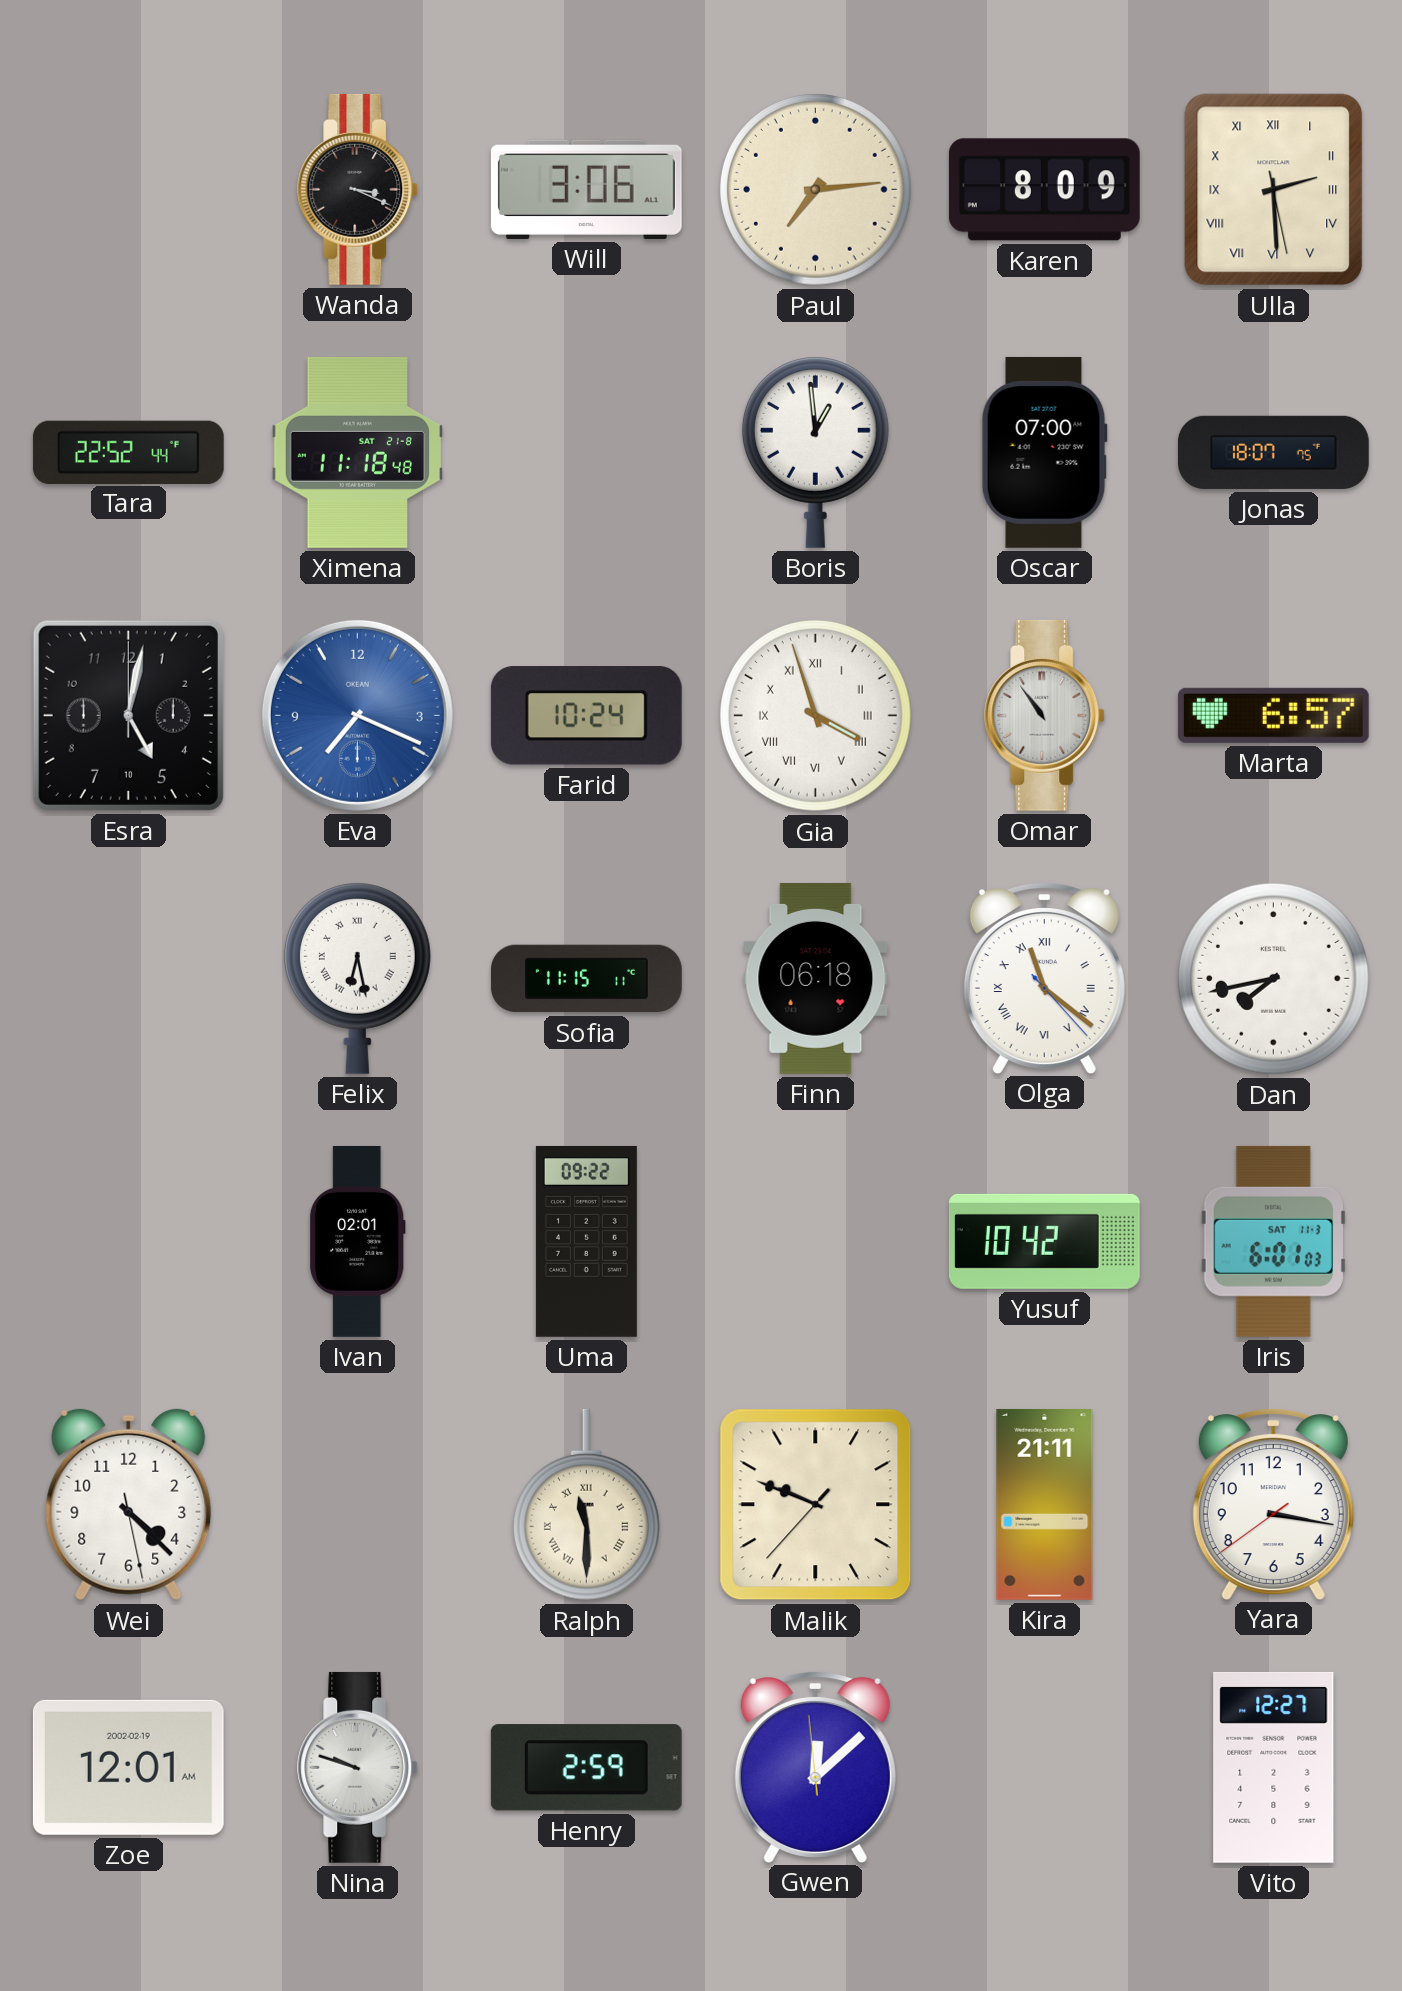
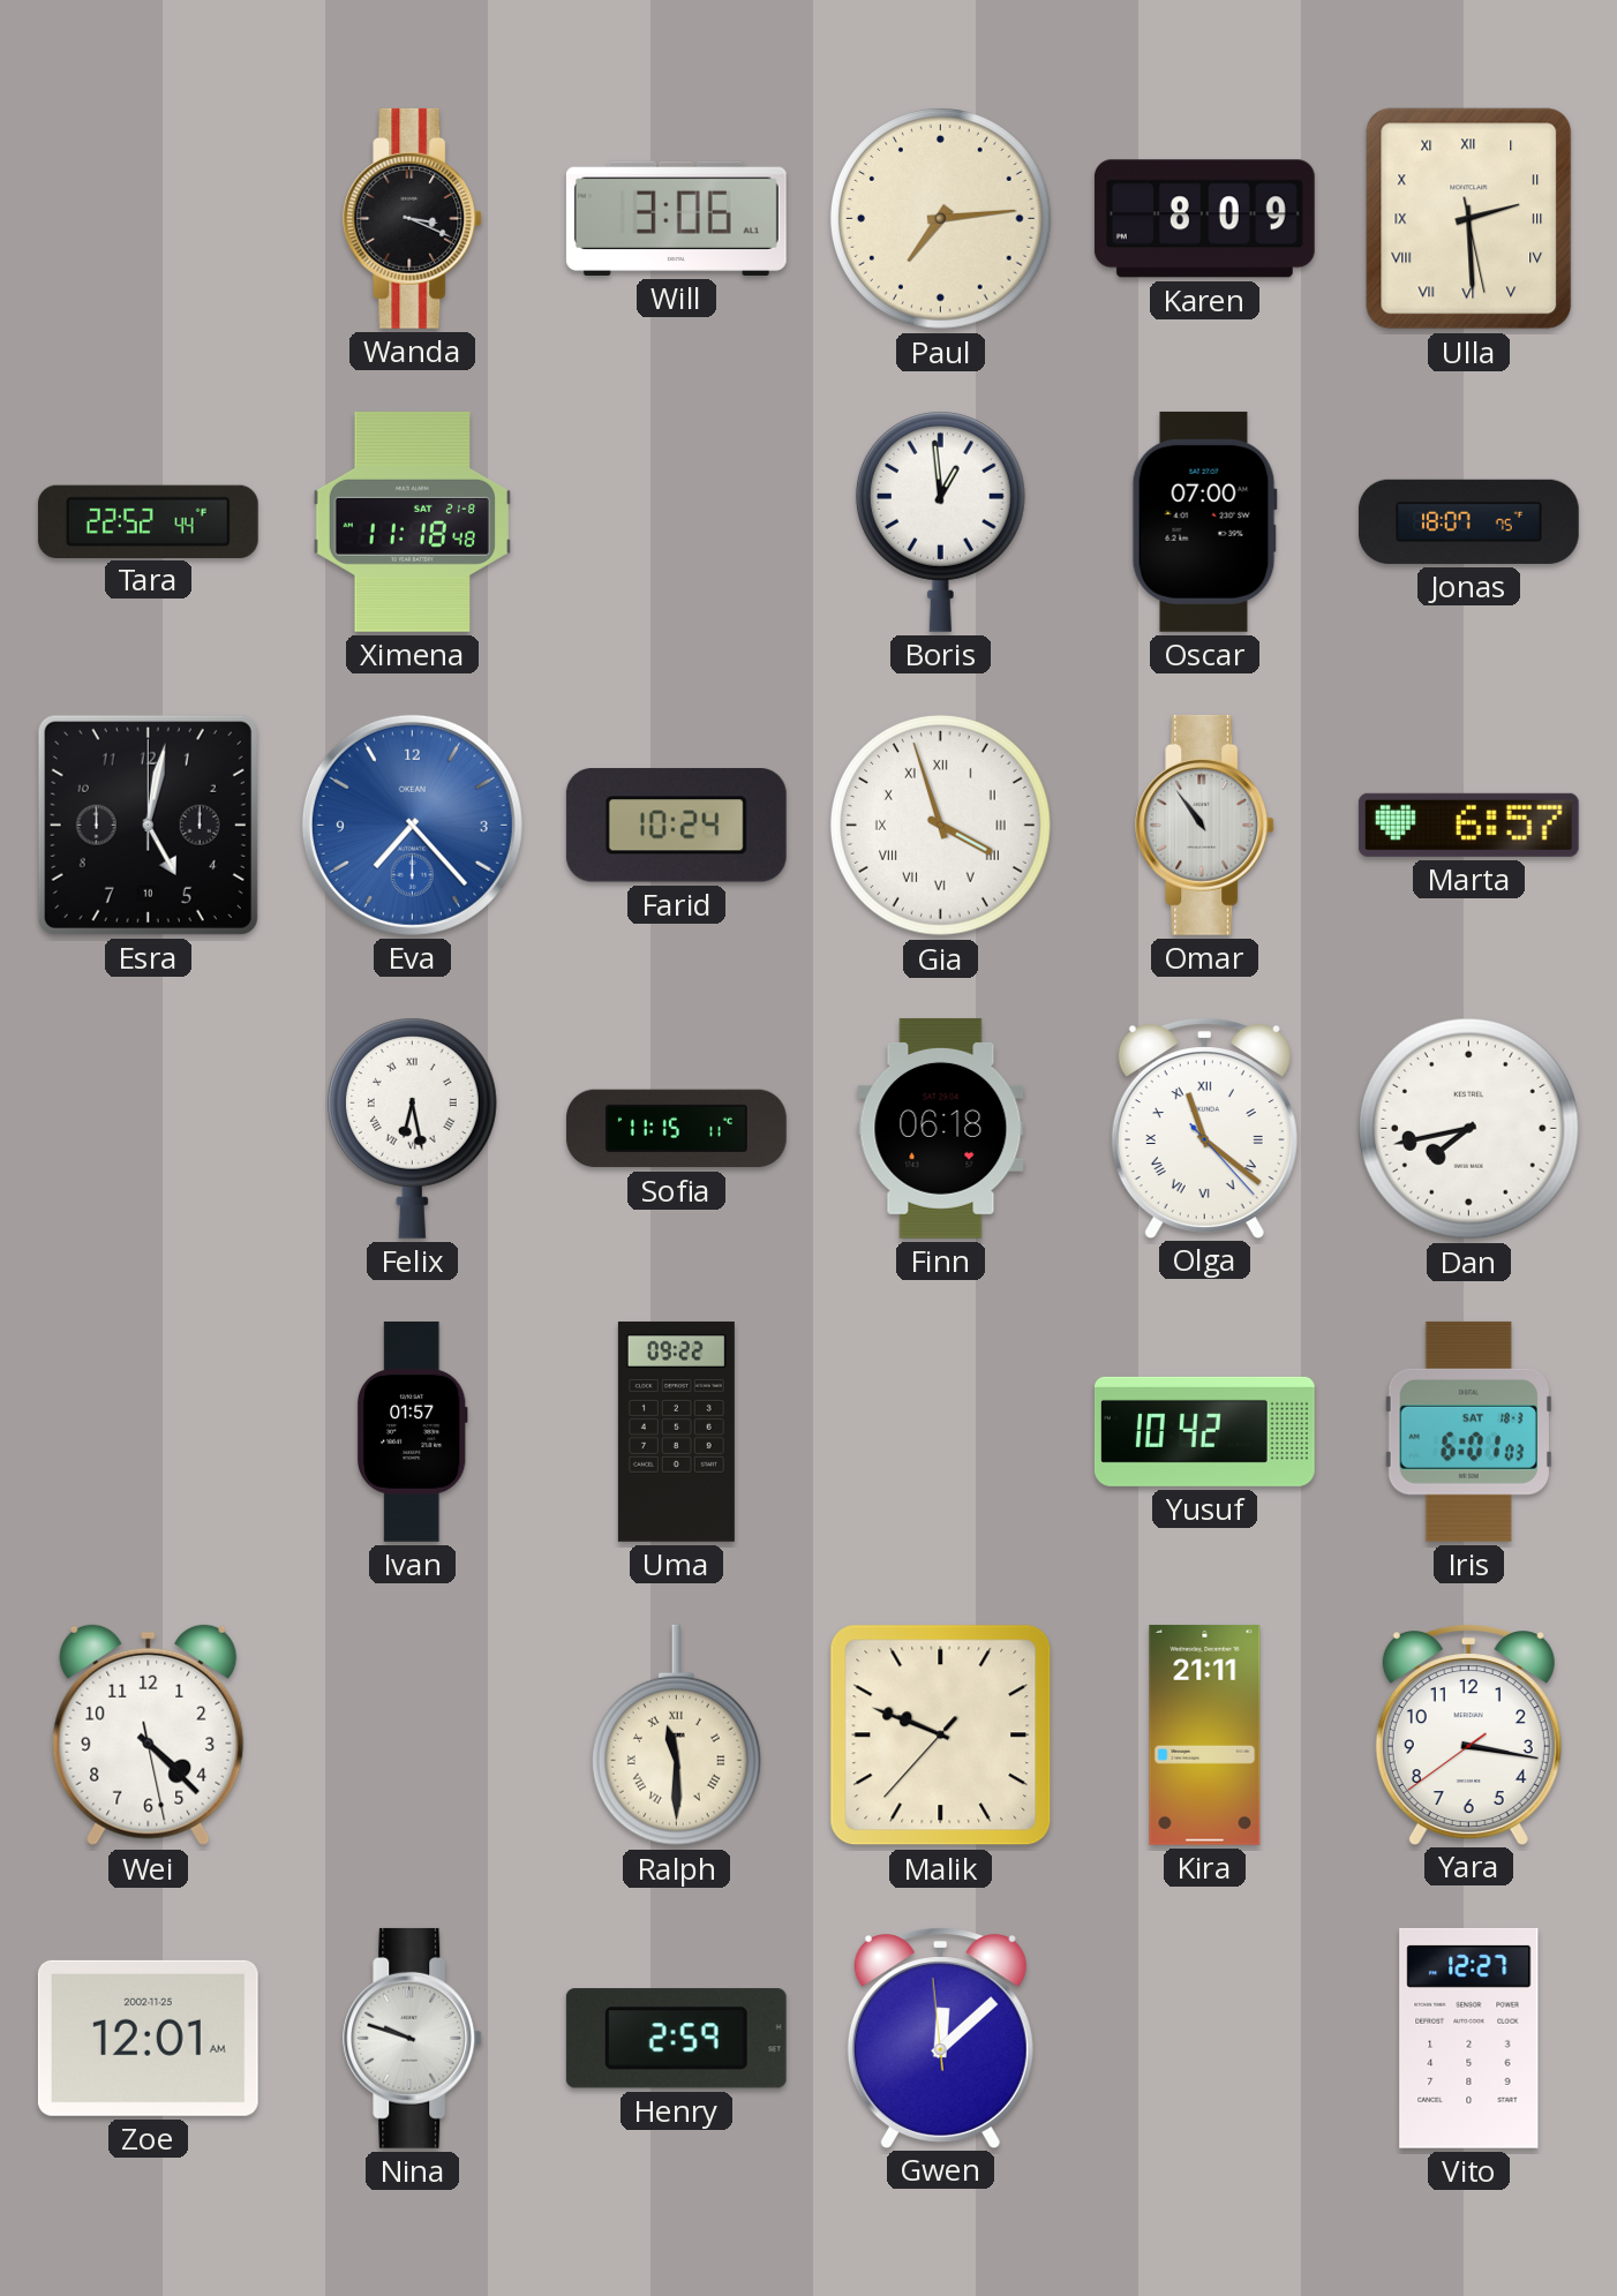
Eva: 7:19 -> 7:23 (412, 825)
Ivan: 02:01 -> 01:57 (412, 1431)
Iris date: SAT 11-3 -> SAT 18-3 (1468, 1431)
Zoe date: 2002-02-19 -> 2002-11-25 (148, 2038)
